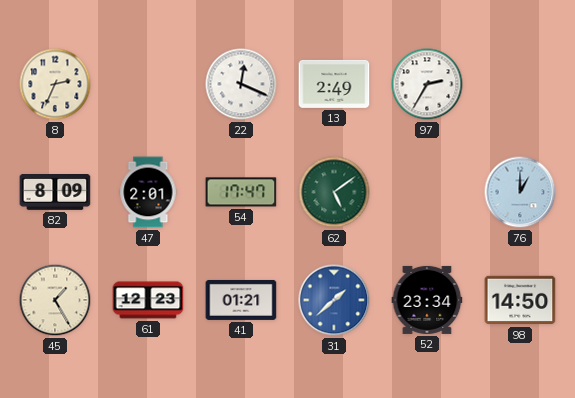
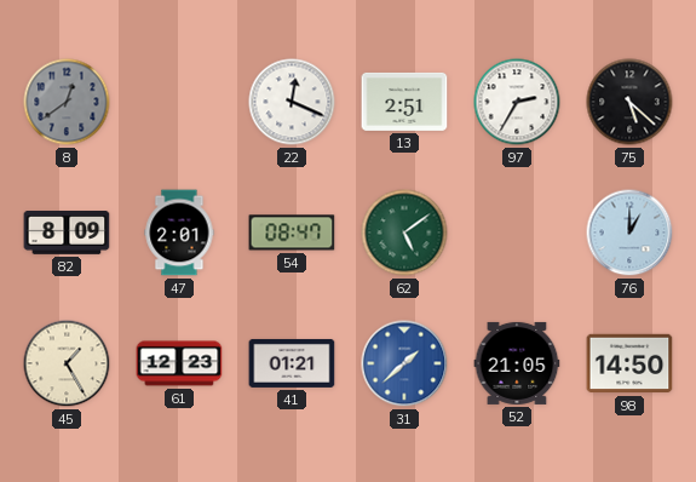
8: 2:34 -> 12:39 (67, 102)
8 dial: cream -> grey (67, 102)
13: 2:49 -> 2:51 (404, 102)
75: none -> 5:22 (629, 102)
54: 17:47 -> 08:47 (292, 233)
52: 23:34 -> 21:05 (517, 363)
